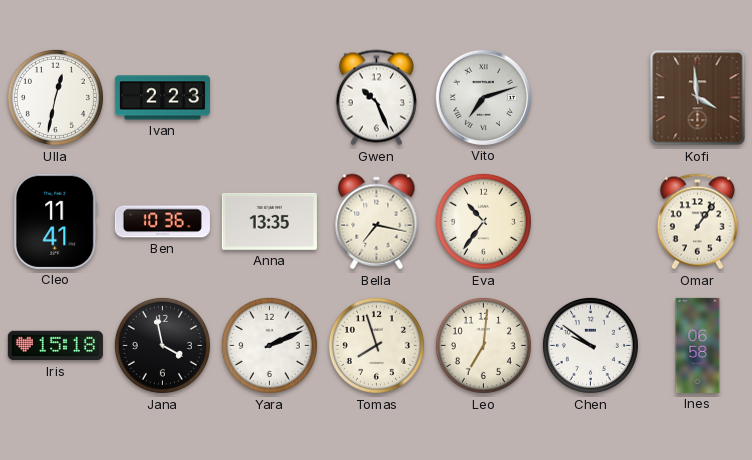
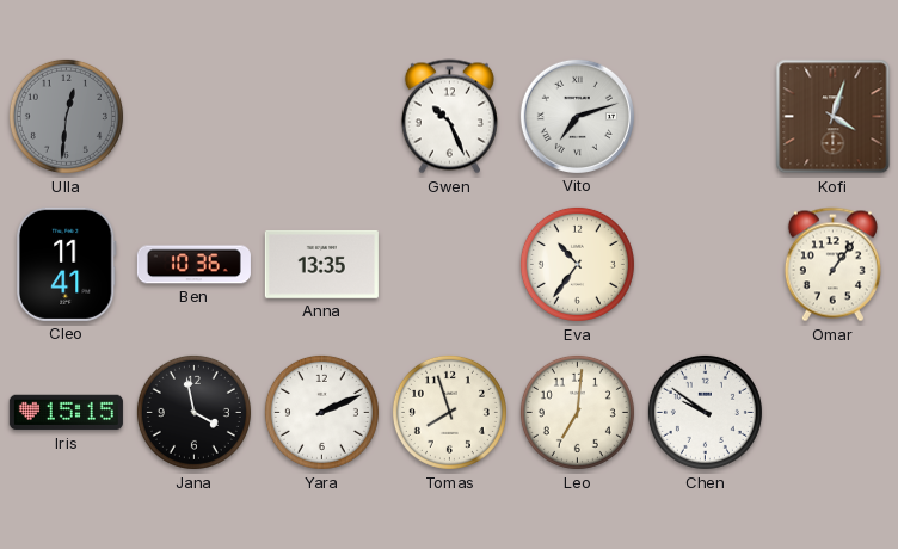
Ulla: 12:32 -> 12:31 (66, 116)
Ulla dial: white -> grey (66, 116)
Ivan: 2:23 -> none (162, 98)
Kofi: 3:59 -> 4:03 (834, 117)
Bella: 7:17 -> none (377, 222)
Iris: 15:18 -> 15:15 (66, 413)
Ines: 06:58 -> none (698, 345)
